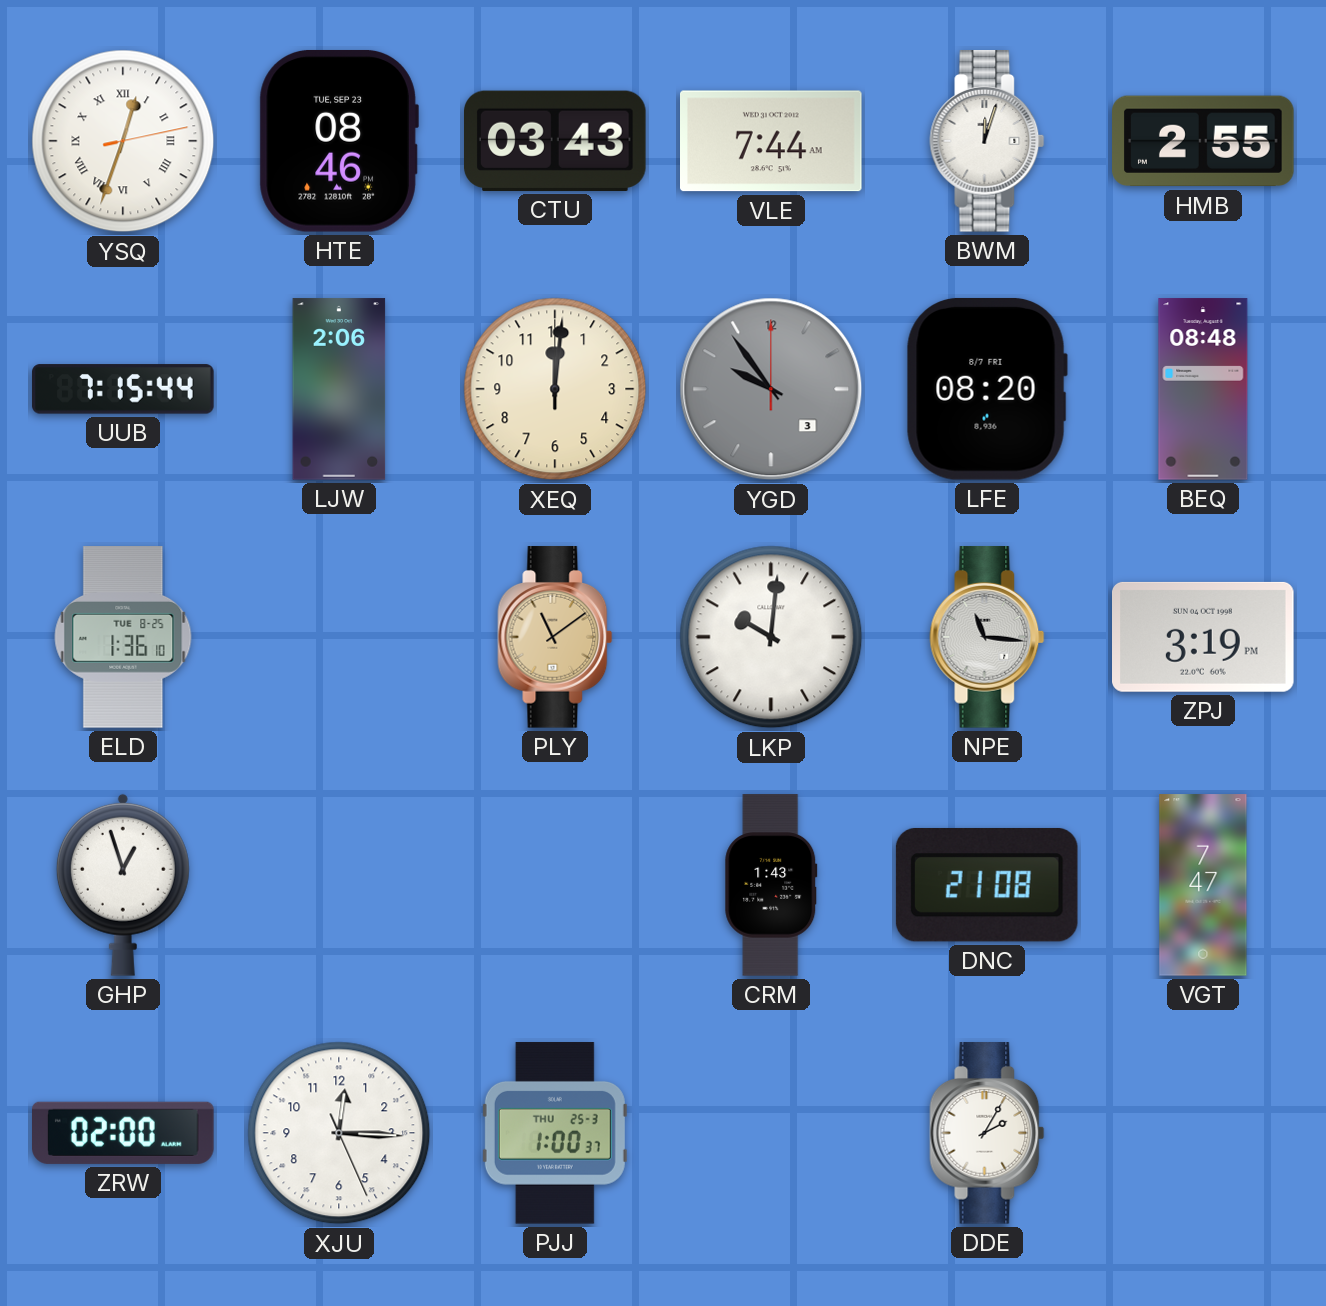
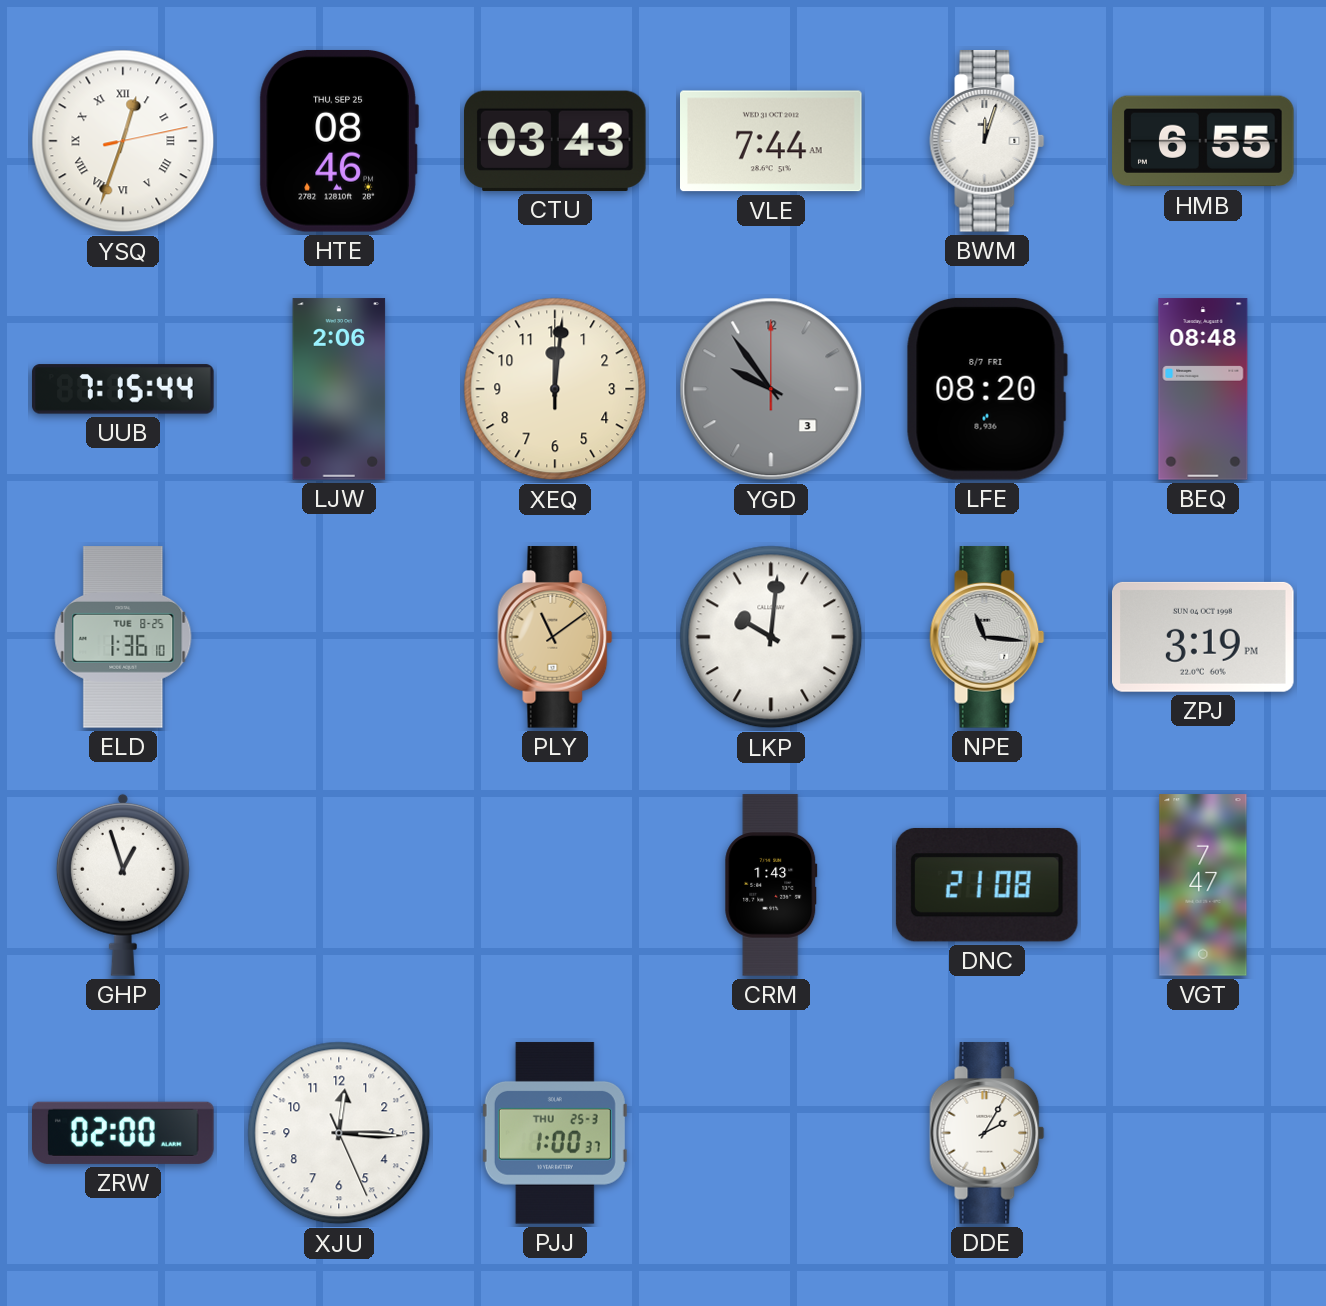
HTE date: TUE, SEP 23 -> THU, SEP 25 (339, 141)
HMB: 2:55 -> 6:55 (1203, 141)
